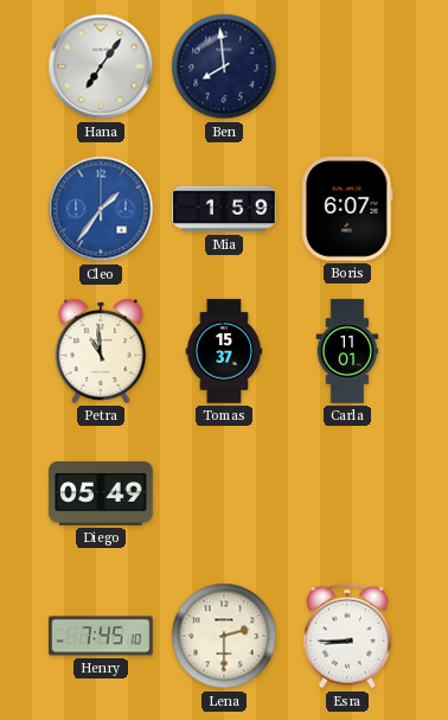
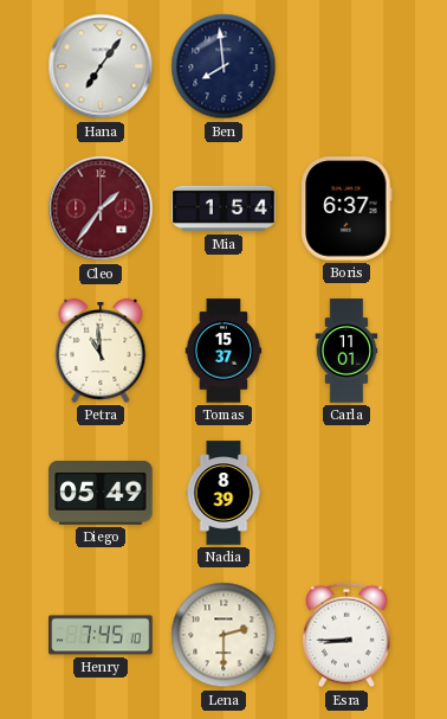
Cleo dial: blue -> burgundy (101, 208)
Mia: 1:59 -> 1:54 (223, 208)
Boris: 6:07 -> 6:37 (346, 208)
Nadia: none -> 8:39 (223, 493)
